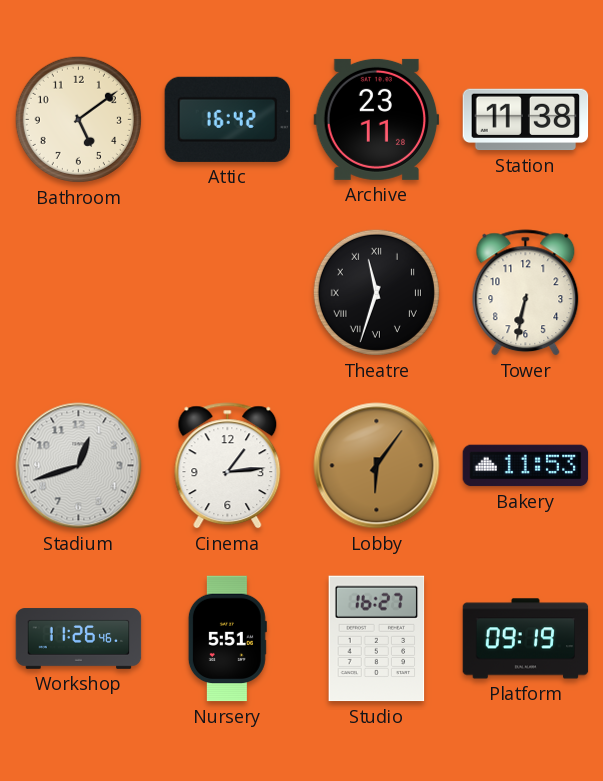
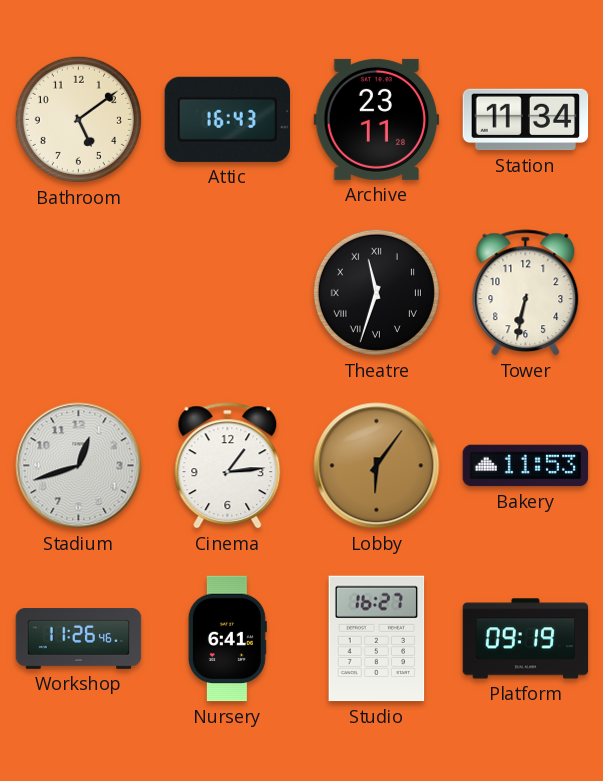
Attic: 16:42 -> 16:43 (228, 119)
Station: 11:38 -> 11:34 (526, 120)
Nursery: 5:51 -> 6:41 (227, 639)
